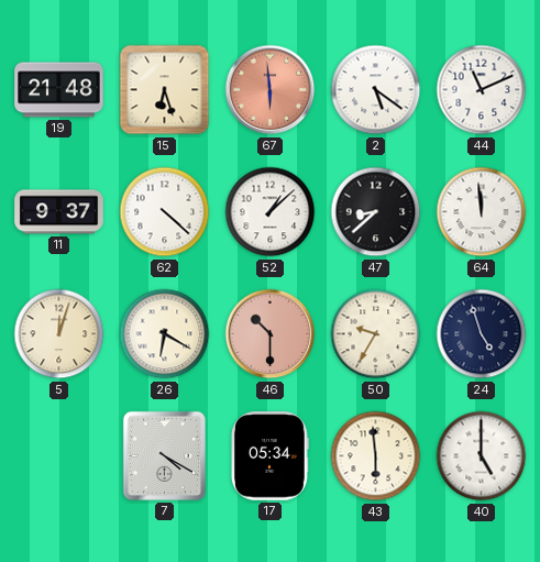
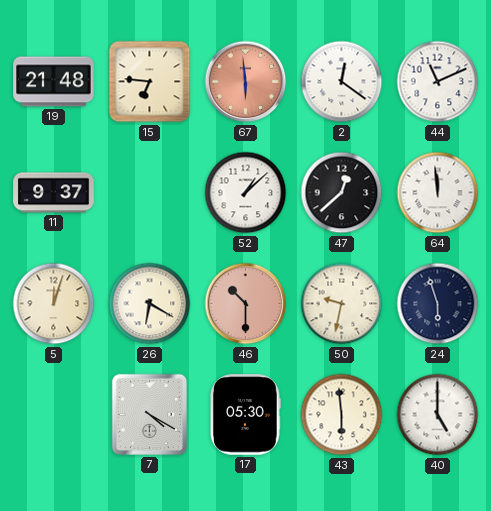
15: 6:27 -> 6:46 (150, 82)
2: 5:21 -> 12:21 (342, 82)
62: 4:22 -> none (165, 212)
47: 8:38 -> 12:38 (342, 193)
50: 9:35 -> 9:32 (342, 304)
24: 4:57 -> 5:57 (438, 304)
17: 05:34 -> 05:30 (245, 415)
